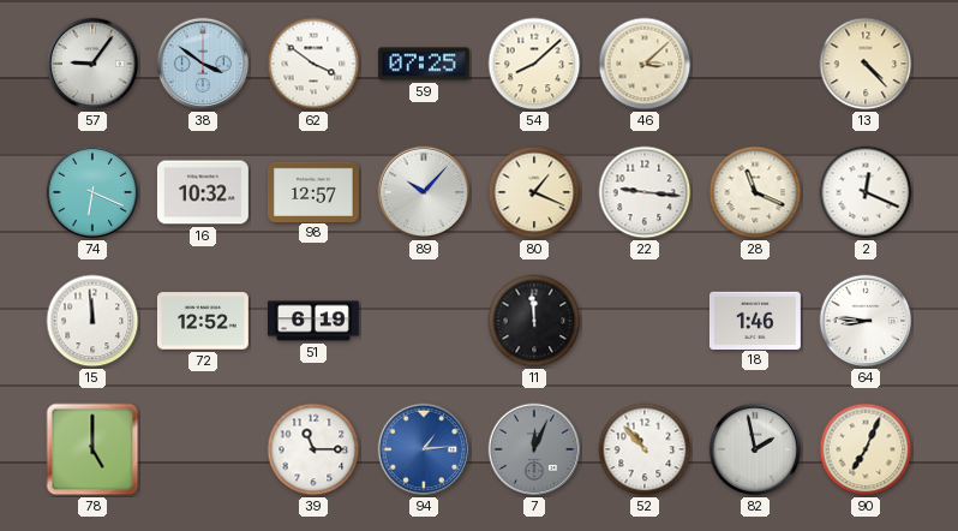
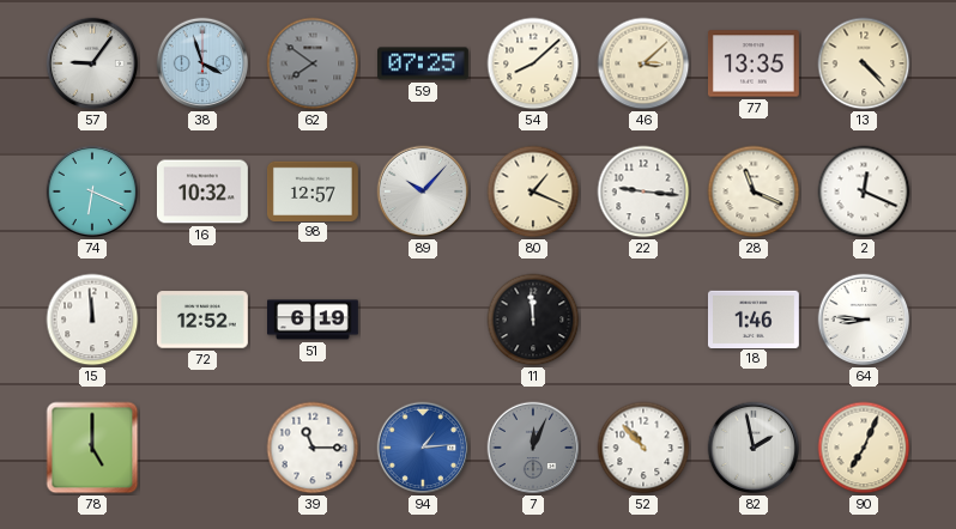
38: 3:51 -> 3:57 (202, 63)
62: 3:51 -> 7:51 (313, 63)
62 dial: white -> grey (313, 63)
77: none -> 13:35 (754, 63)
